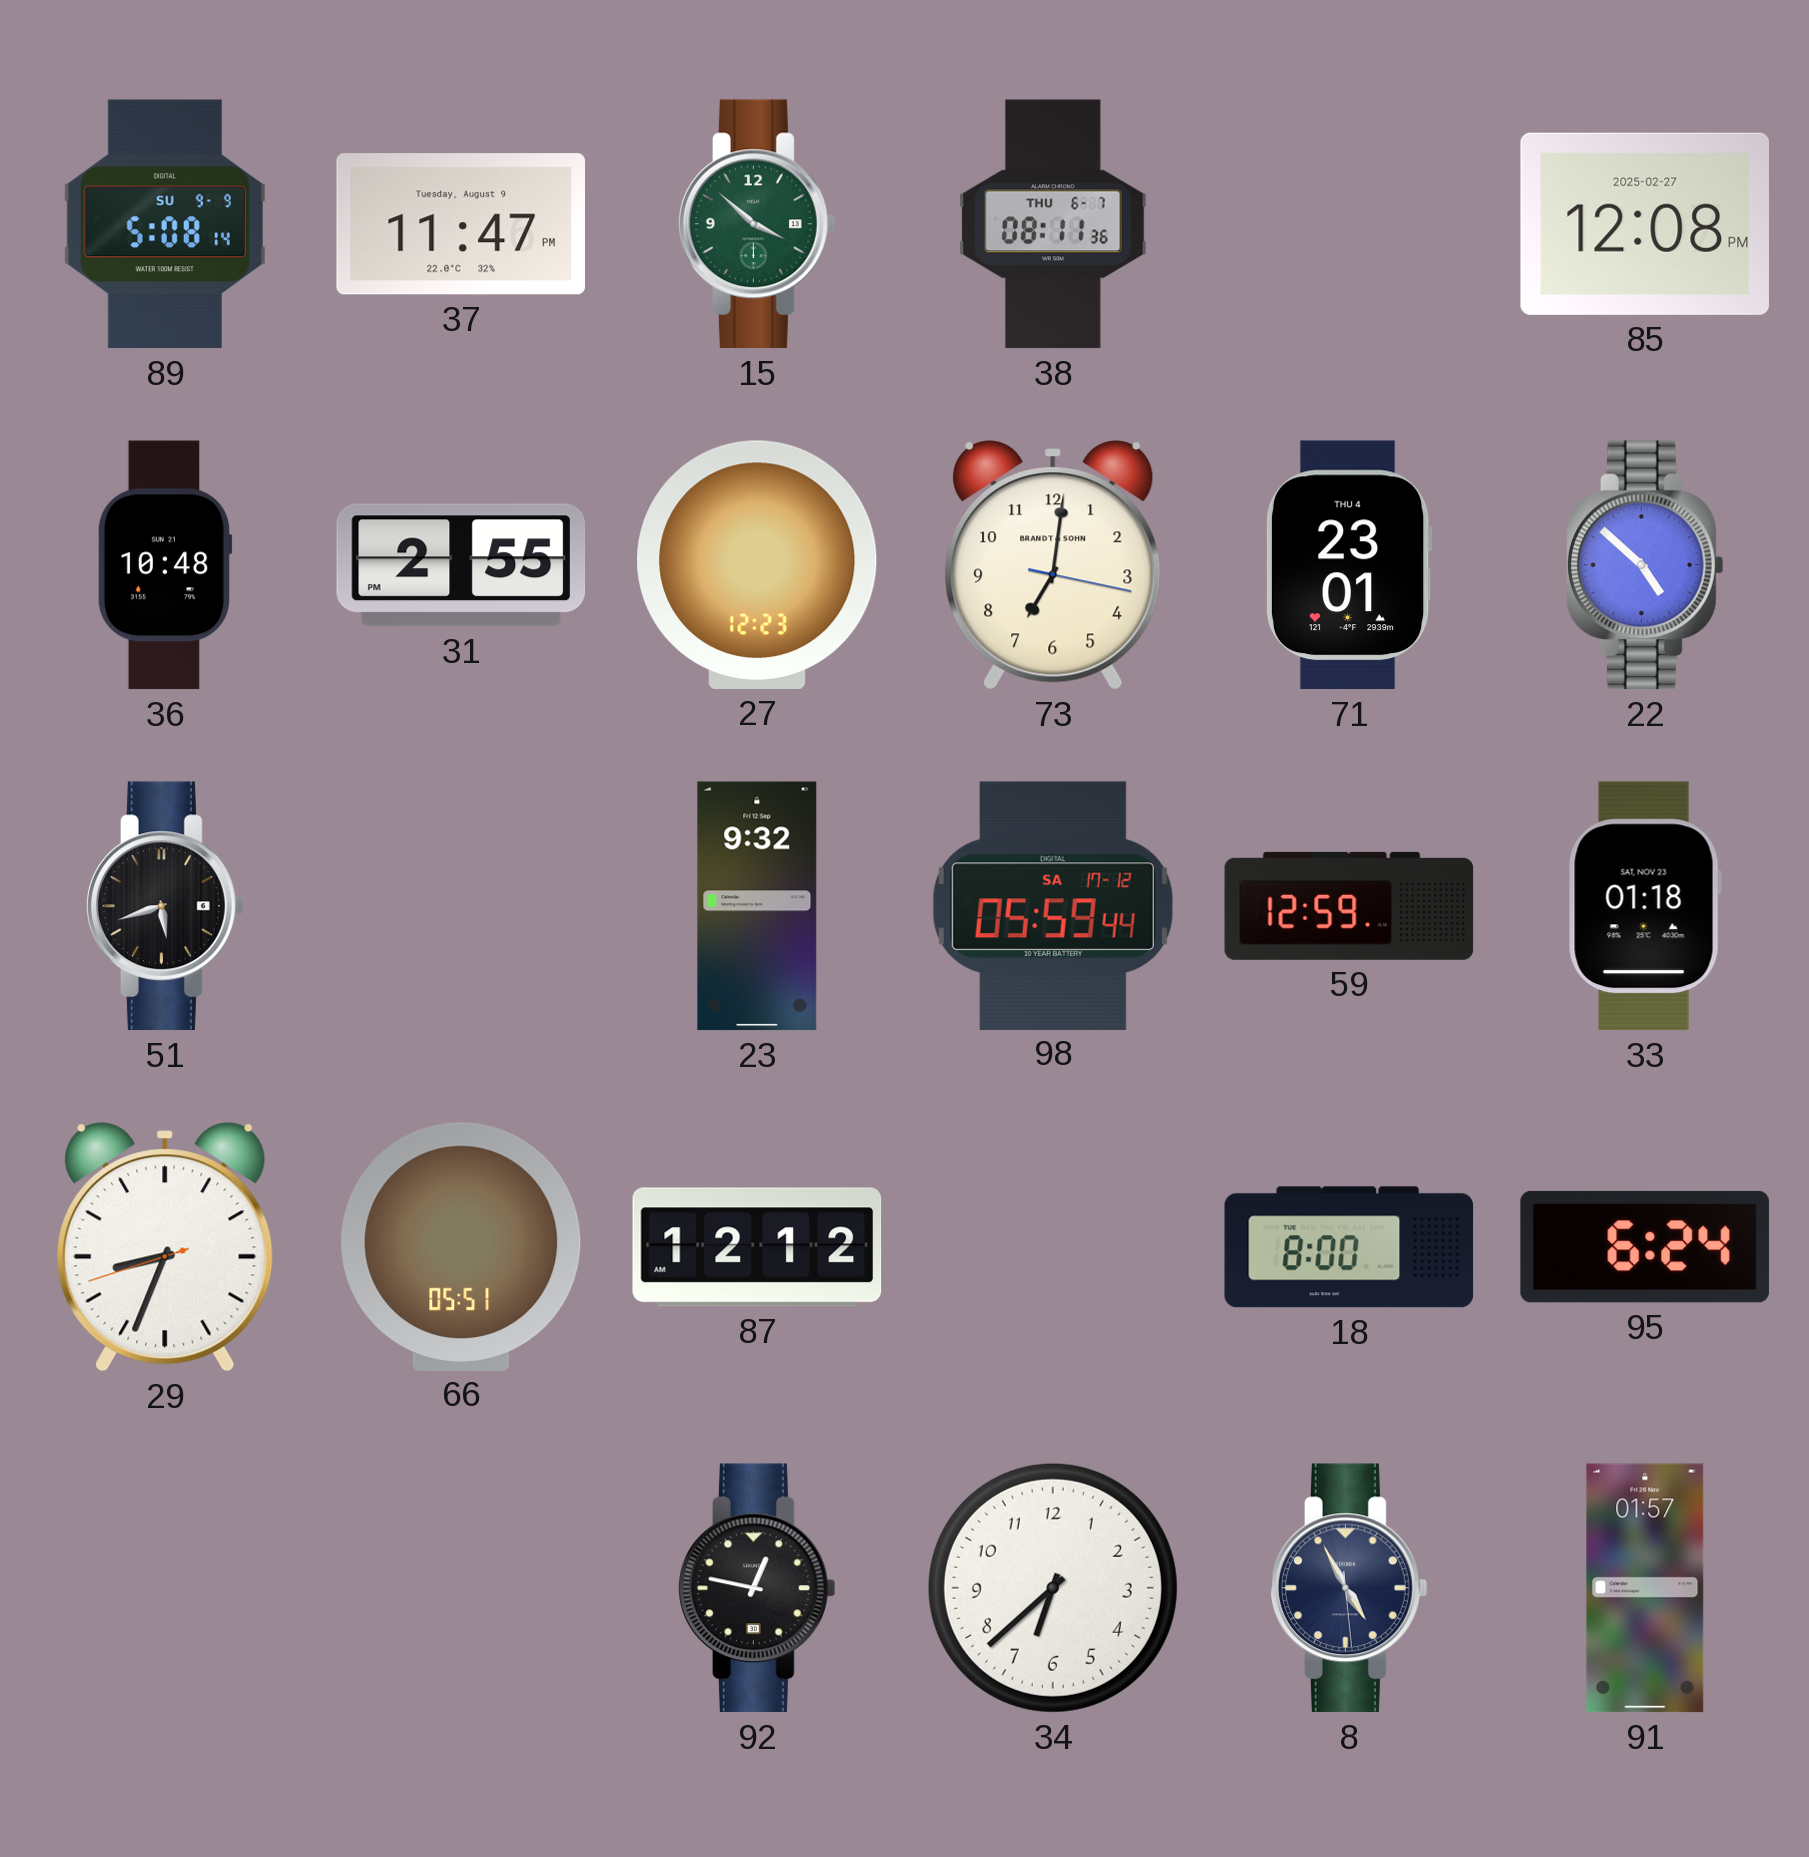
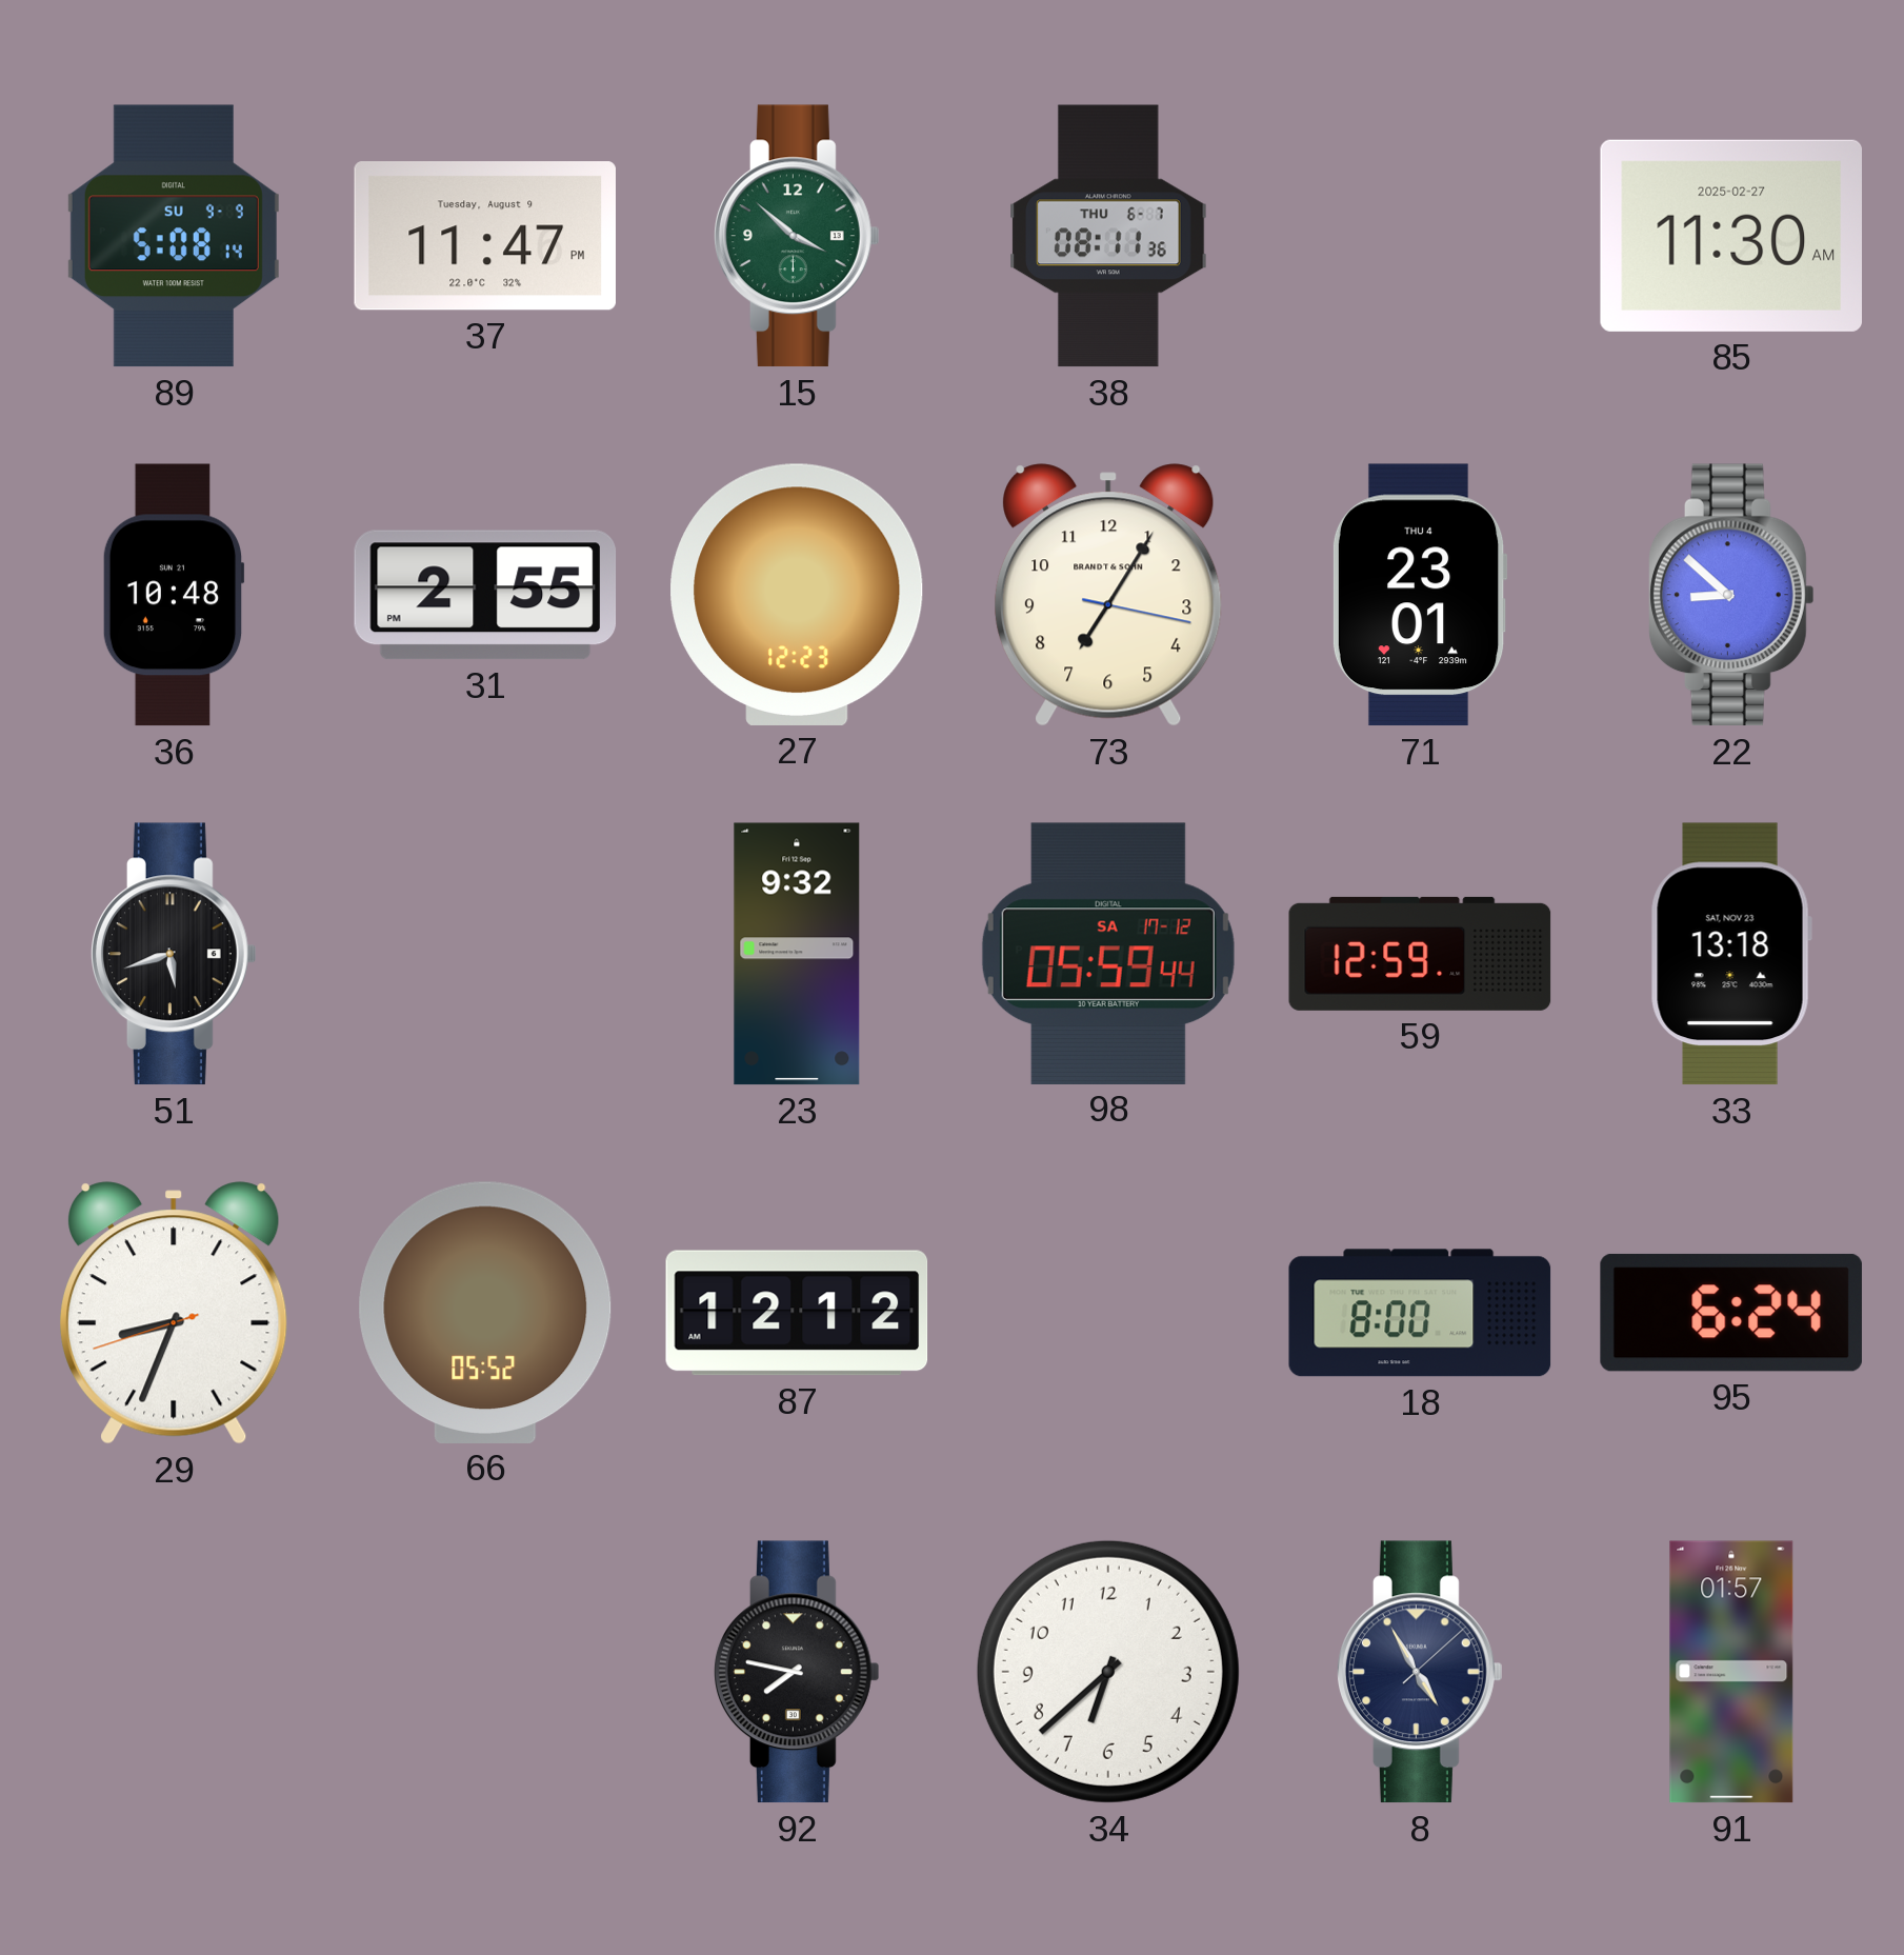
85: 12:08 -> 11:30 (1730, 236)
73: 7:01 -> 7:05 (1108, 595)
22: 4:52 -> 8:52 (1732, 595)
33: 01:18 -> 13:18 (1731, 954)
66: 05:51 -> 05:52 (485, 1312)
92: 12:47 -> 7:47 (798, 1672)
8: 4:55:29 -> 4:55:08 (1421, 1672)
